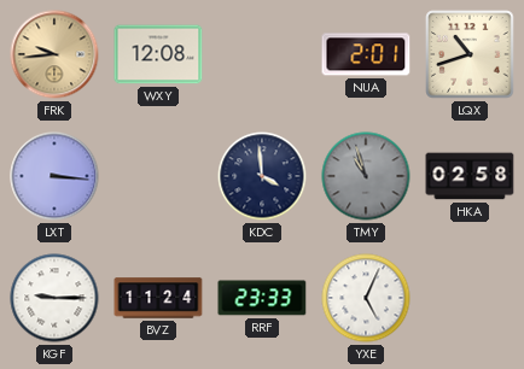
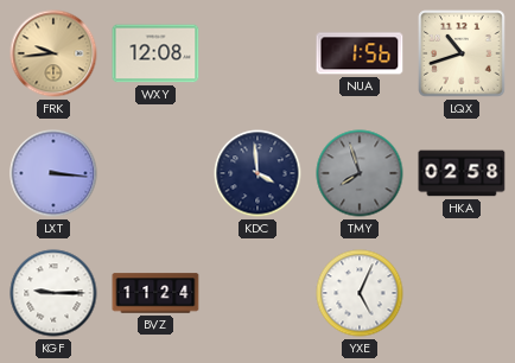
NUA: 2:01 -> 1:56 (360, 53)
TMY: 10:57 -> 7:57 (360, 173)
RRF: 23:33 -> none (262, 298)
